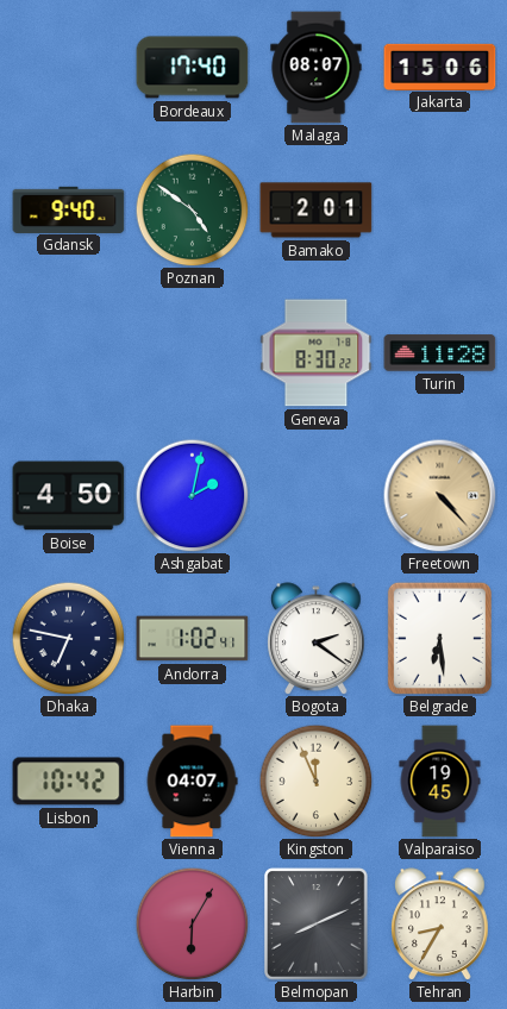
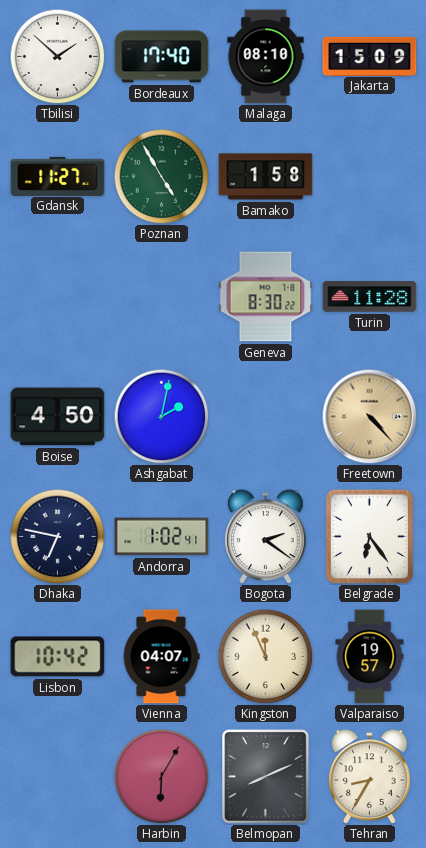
Tbilisi: none -> 1:52 (57, 56)
Malaga: 08:07 -> 08:10 (266, 57)
Jakarta: 15:06 -> 15:09 (370, 56)
Gdansk: 9:40 -> 11:27 (58, 176)
Poznan: 4:51 -> 4:55 (161, 176)
Bamako: 2:01 -> 1:58 (266, 177)
Belgrade: 6:29 -> 6:24 (369, 536)
Valparaiso: 19:45 -> 19:57 (370, 657)
